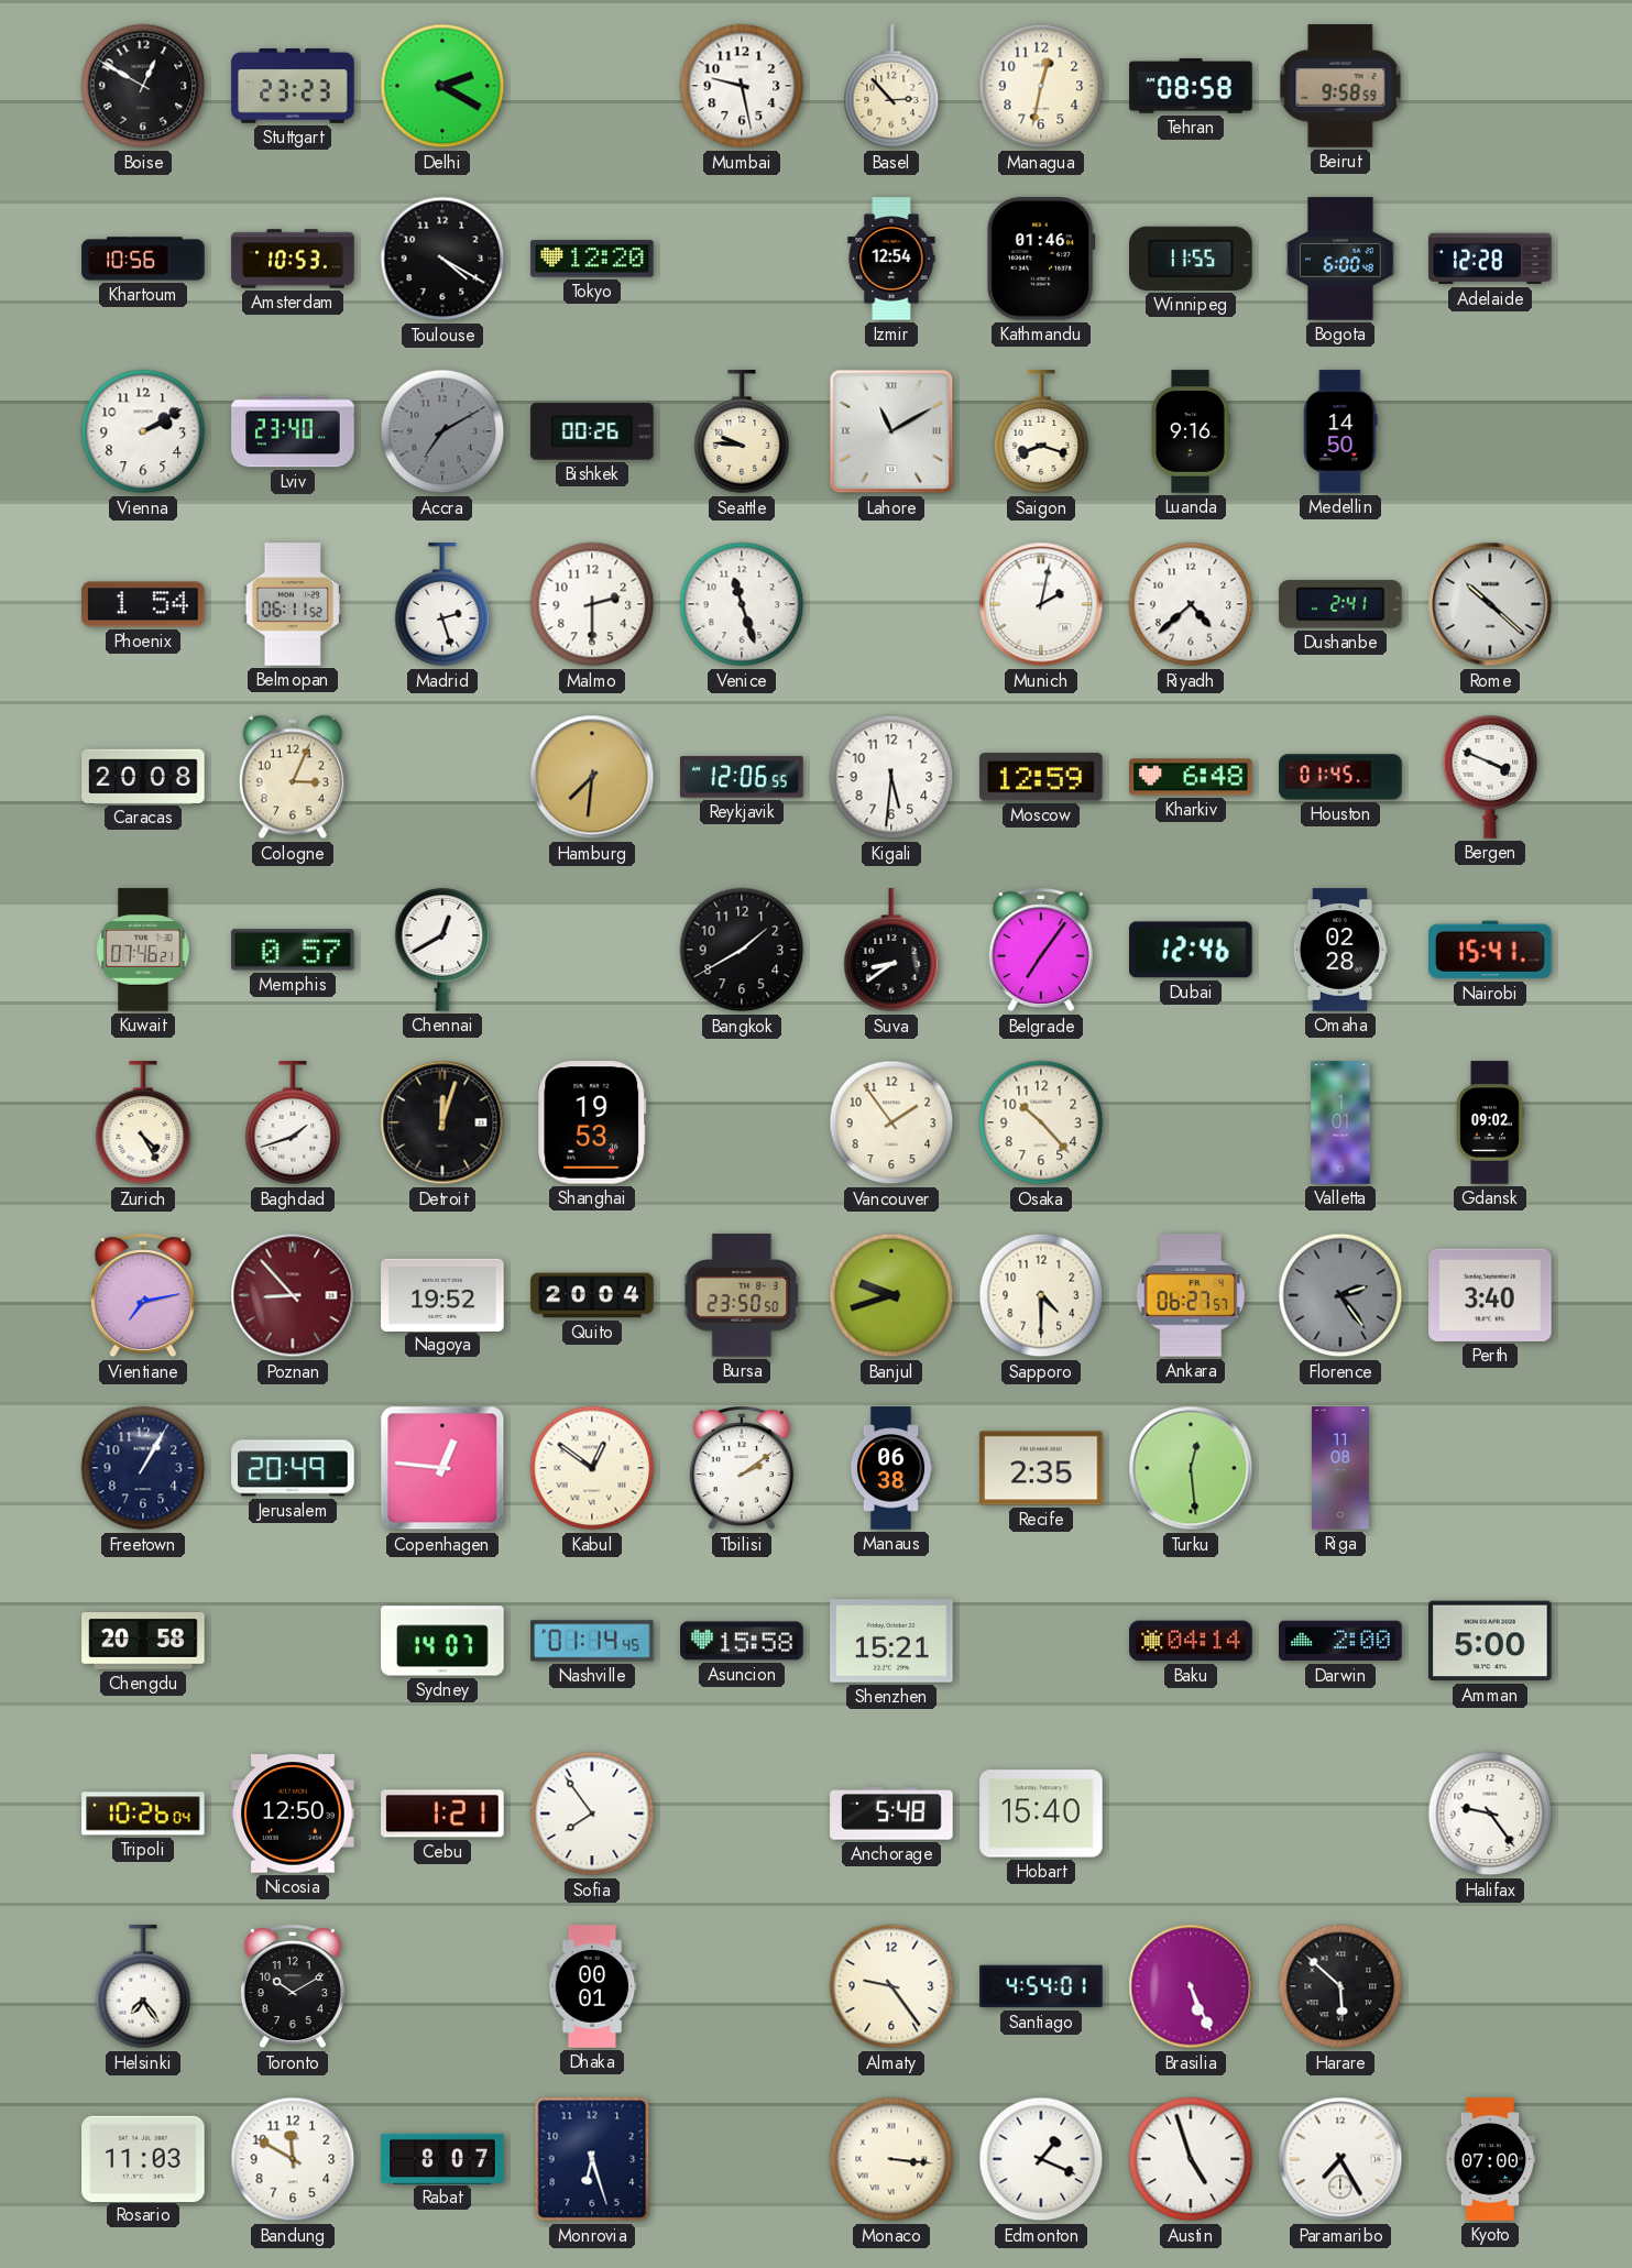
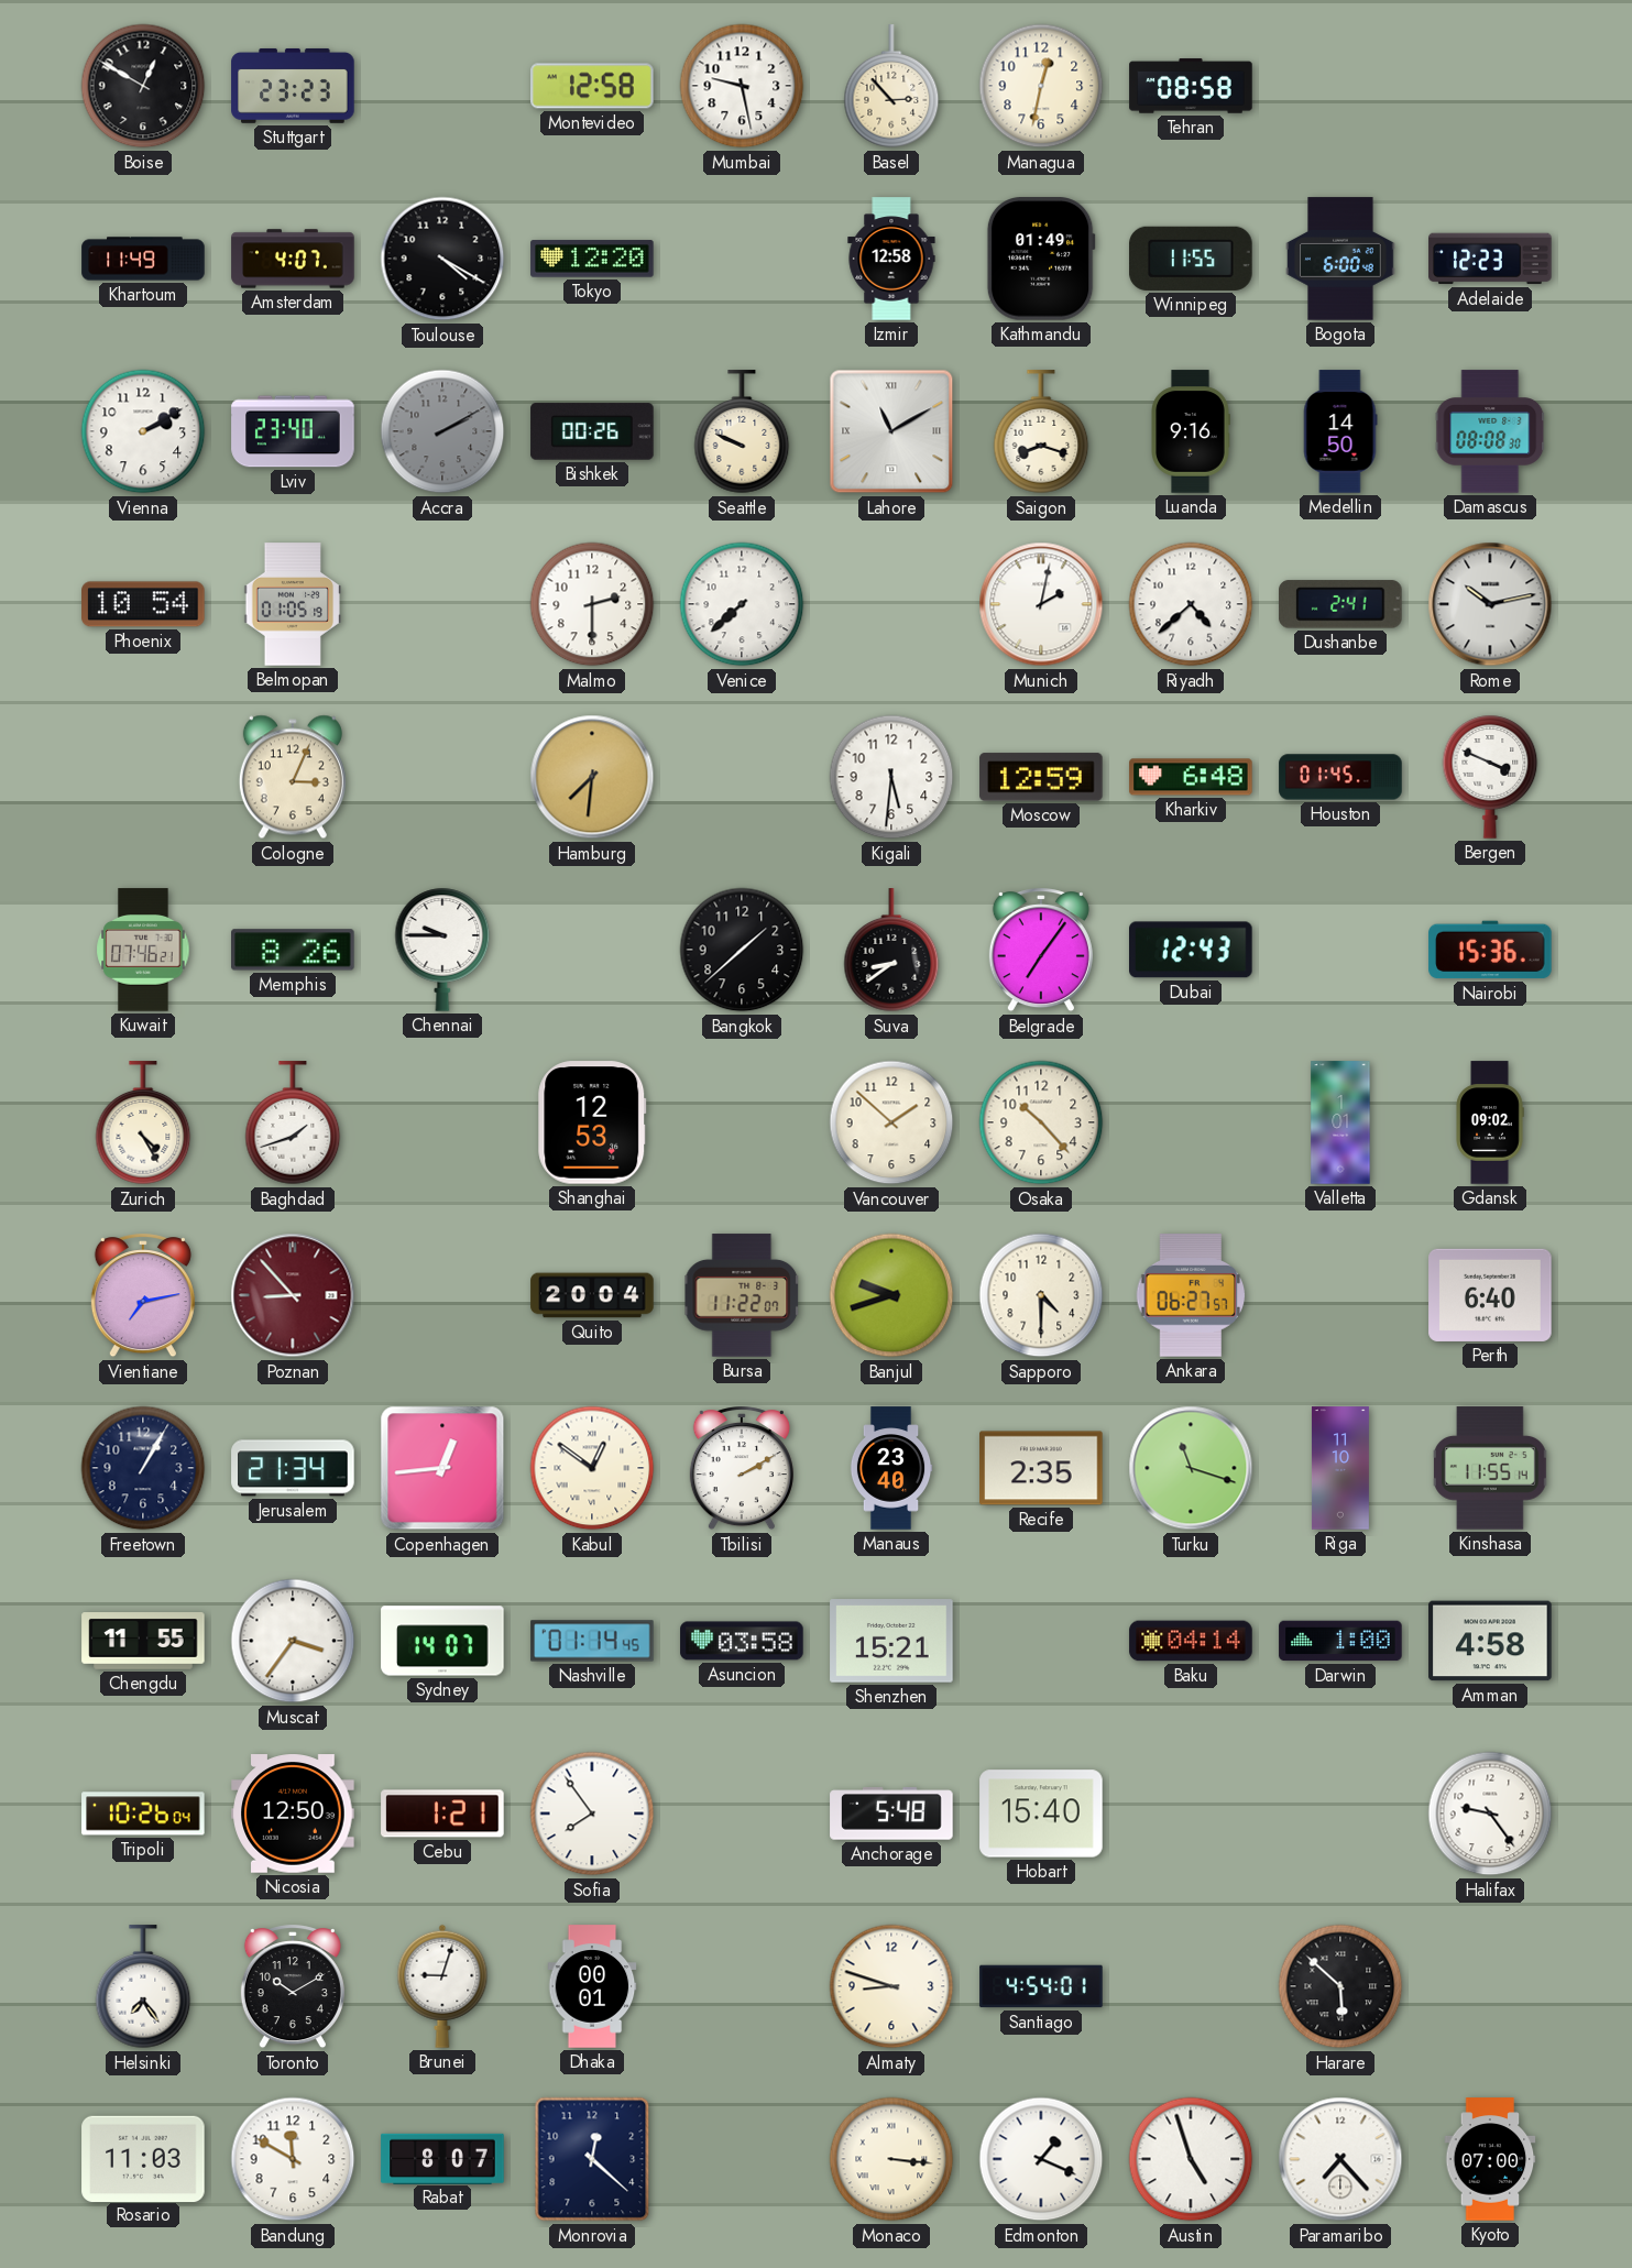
Delhi: 2:20 -> none (442, 86)
Montevideo: none -> 12:58 (592, 86)
Beirut: 9:58 -> none (1340, 86)
Khartoum: 10:56 -> 11:49 (143, 259)
Amsterdam: 10:53 -> 4:07 (293, 259)
Izmir: 12:54 -> 12:58 (891, 259)
Kathmandu: 01:46 -> 01:49 (1041, 259)
Adelaide: 12:28 -> 12:23 (1490, 259)
Accra: 7:10 -> 2:10 (442, 431)
Seattle: 9:46 -> 9:49 (742, 432)
Damascus: none -> 08:08 (1490, 431)
Phoenix: 1:54 -> 10:54 (143, 604)
Belmopan: 06:11 -> 01:05 (292, 604)
Madrid: 2:27 -> none (442, 605)
Venice: 11:27 -> 7:38 (742, 604)
Rome: 10:22 -> 10:13 (1490, 604)
Caracas: 20:08 -> none (143, 776)
Reykjavik: 12:06 -> none (742, 777)
Memphis: 0:57 -> 8:26 (293, 950)
Chennai: 12:40 -> 9:45 (442, 950)
Bangkok: 1:40 -> 1:38 (742, 950)
Dubai: 12:46 -> 12:43 (1192, 950)
Omaha: 02:28 -> none (1340, 950)
Nairobi: 15:41 -> 15:36 (1490, 950)
Detroit: 12:03 -> none (442, 1122)
Shanghai: 19:53 -> 12:53 (592, 1122)
Vancouver: 1:54 -> 1:52 (891, 1122)
Nagoya: 19:52 -> none (442, 1294)
Bursa: 23:50 -> 11:22 (742, 1295)
Florence: 2:24 -> none (1340, 1295)
Perth: 3:40 -> 6:40 (1490, 1295)
Jerusalem: 20:49 -> 21:34 (293, 1468)
Copenhagen: 12:46 -> 12:44 (442, 1468)
Tbilisi: 2:09 -> 2:10 (742, 1469)
Manaus: 06:38 -> 23:40 (891, 1468)
Turku: 12:29 -> 11:18 (1191, 1468)
Riga: 11:08 -> 11:10 (1340, 1468)
Kinshasa: none -> 11:55 (1490, 1468)
Chengdu: 20:58 -> 11:55 (143, 1642)
Muscat: none -> 3:36 (293, 1641)
Asuncion: 15:58 -> 03:58 (742, 1641)
Darwin: 2:00 -> 1:00 (1340, 1641)
Amman: 5:00 -> 4:58 (1490, 1641)
Brunei: none -> 9:03 (442, 1986)
Almaty: 9:24 -> 8:48 (891, 1986)
Brasilia: 5:26 -> none (1191, 1986)
Monrovia: 6:27 -> 12:22 (592, 2159)
Paramaribo: 7:25 -> 7:23 (1340, 2159)
